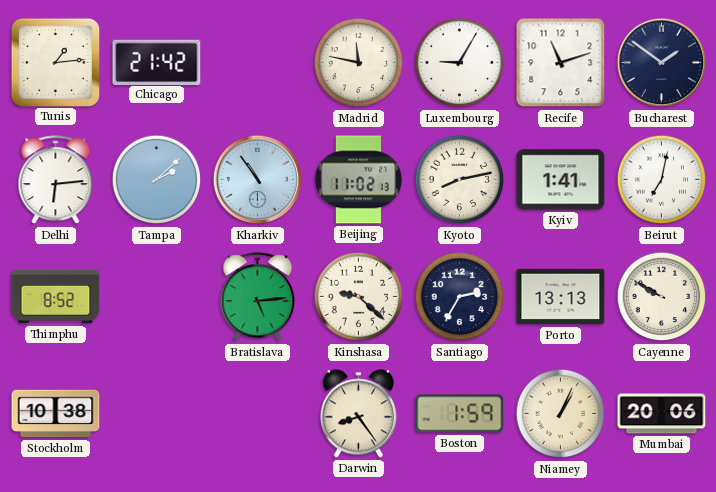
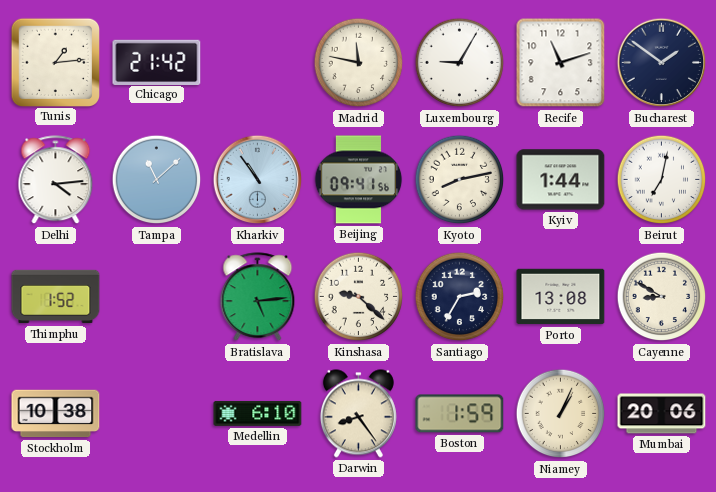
Delhi: 6:14 -> 4:14 (56, 180)
Tampa: 2:08 -> 11:08 (157, 180)
Beijing: 11:02 -> 09:41 (359, 180)
Kyiv: 1:41 -> 1:44 (561, 180)
Thimphu: 8:52 -> 1:52 (56, 297)
Porto: 13:13 -> 13:08 (561, 297)
Cayenne: 9:50 -> 8:50 (662, 297)
Medellin: none -> 6:10 (258, 413)
